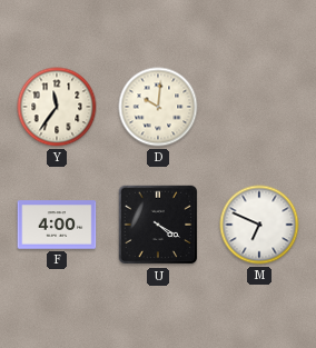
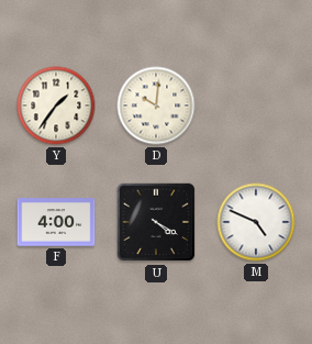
Y: 11:36 -> 1:36 (56, 106)
M: 6:49 -> 4:49 (256, 222)
